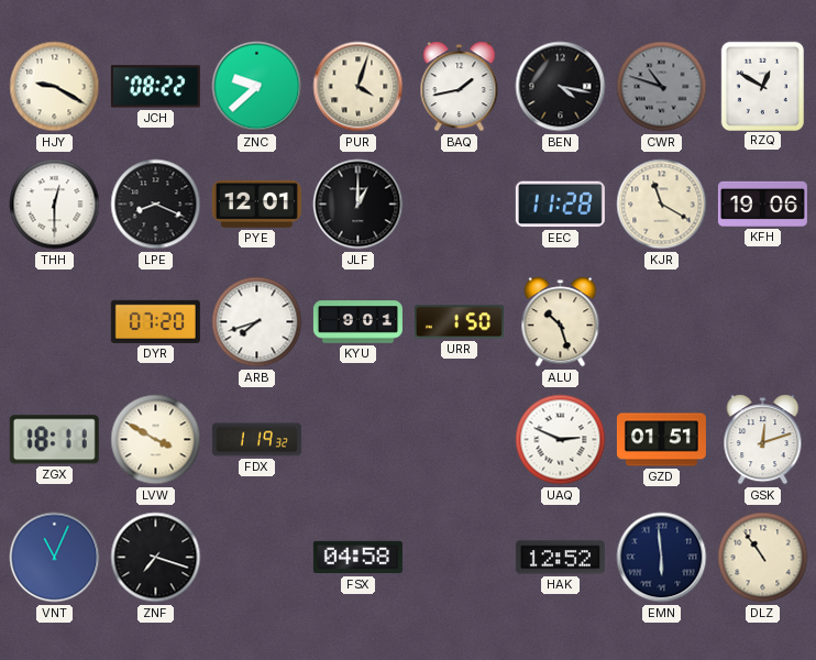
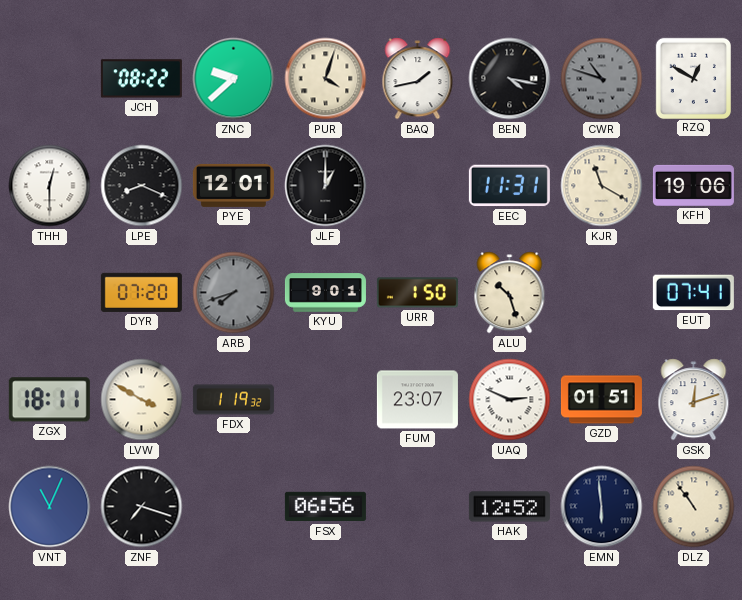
HJY: 9:20 -> none (55, 87)
EEC: 11:28 -> 11:31 (509, 186)
ARB dial: white -> grey (234, 293)
EUT: none -> 07:41 (693, 293)
FUM: none -> 23:07 (417, 400)
FSX: 04:58 -> 06:56 (325, 507)
